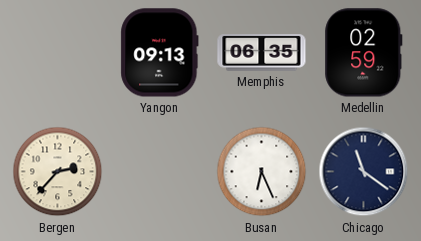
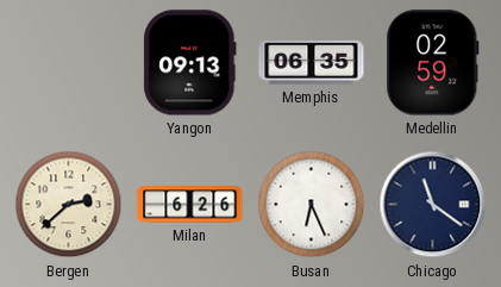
Bergen: 2:37 -> 2:38 (69, 205)
Milan: none -> 6:26 (190, 205)
